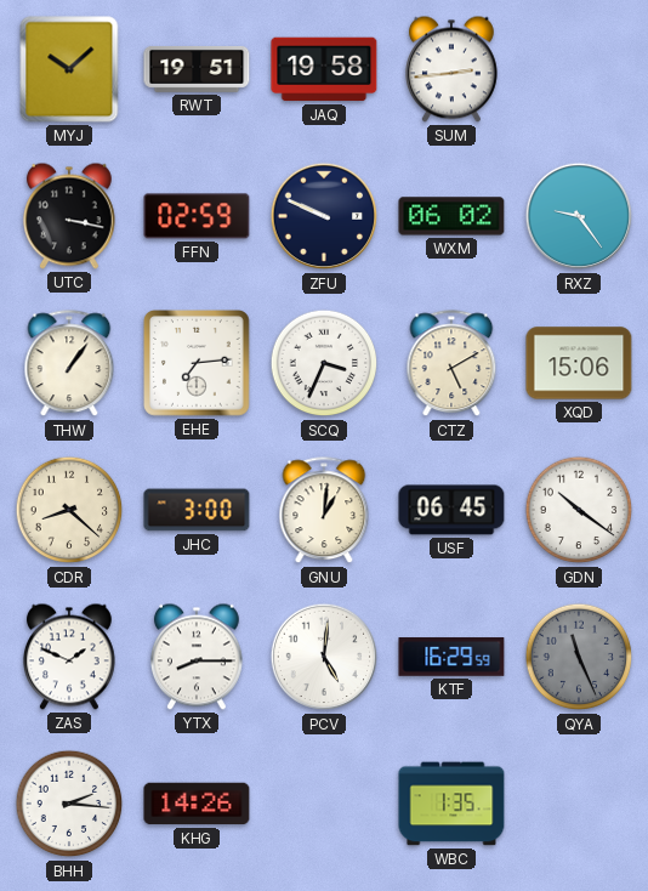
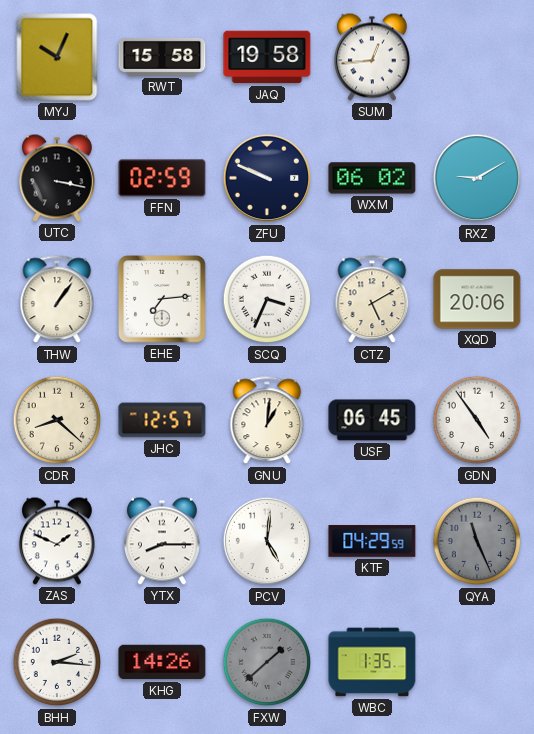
MYJ: 10:08 -> 10:04 (57, 57)
RWT: 19:51 -> 15:58 (162, 57)
SUM: 2:44 -> 12:44 (372, 57)
RXZ: 9:24 -> 9:10 (477, 178)
XQD: 15:06 -> 20:06 (477, 299)
JHC: 3:00 -> 12:57 (162, 420)
GDN: 10:21 -> 4:54 (477, 420)
KTF: 16:29 -> 04:29 (372, 541)
FXW: none -> 1:38 (267, 662)
